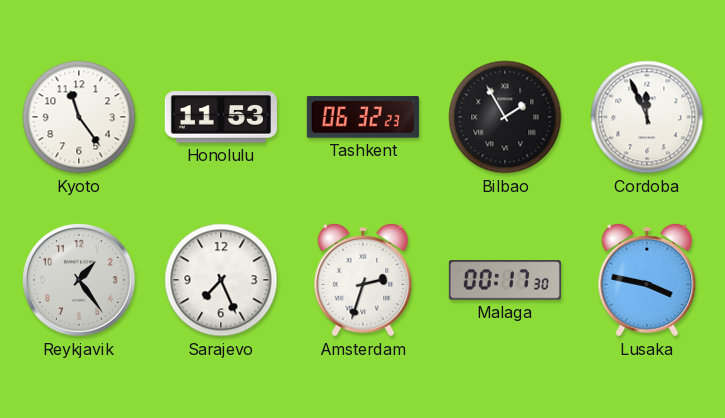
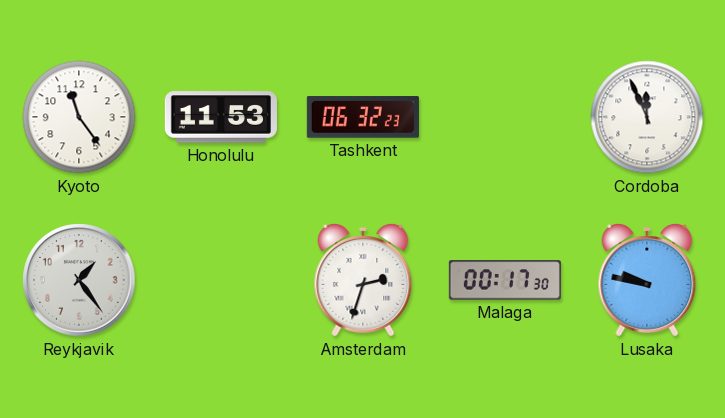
Bilbao: 1:55 -> none (505, 117)
Sarajevo: 7:26 -> none (221, 280)
Lusaka: 3:47 -> 9:47 (647, 280)
